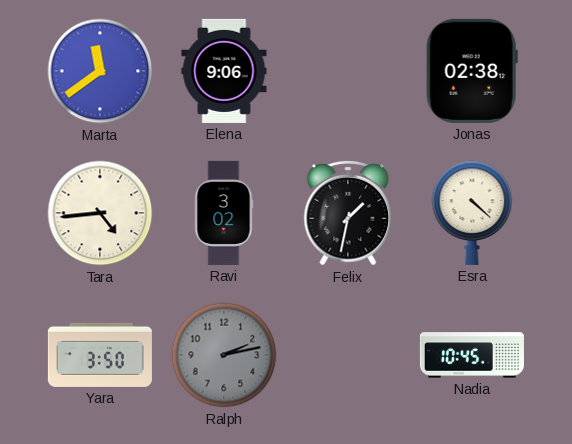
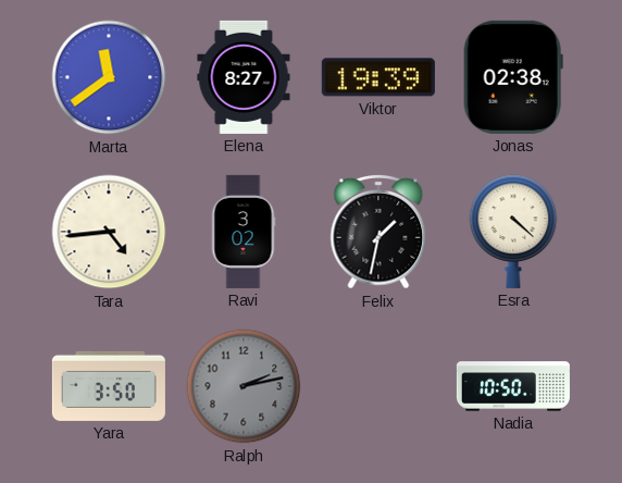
Elena: 9:06 -> 8:27 (244, 77)
Viktor: none -> 19:39 (378, 77)
Nadia: 10:45 -> 10:50 (513, 386)
